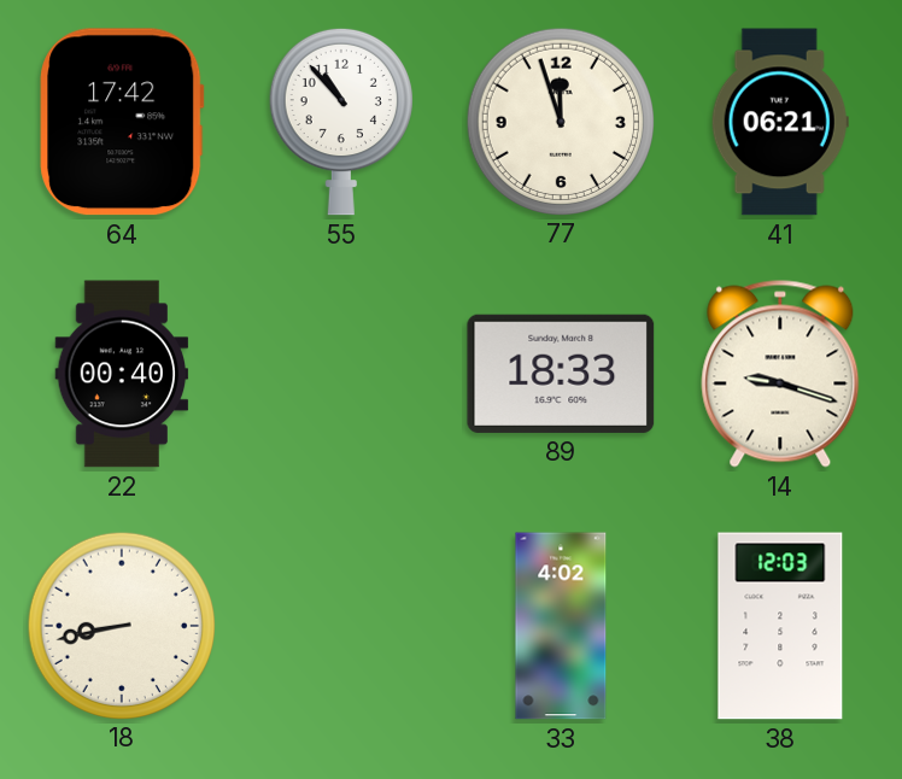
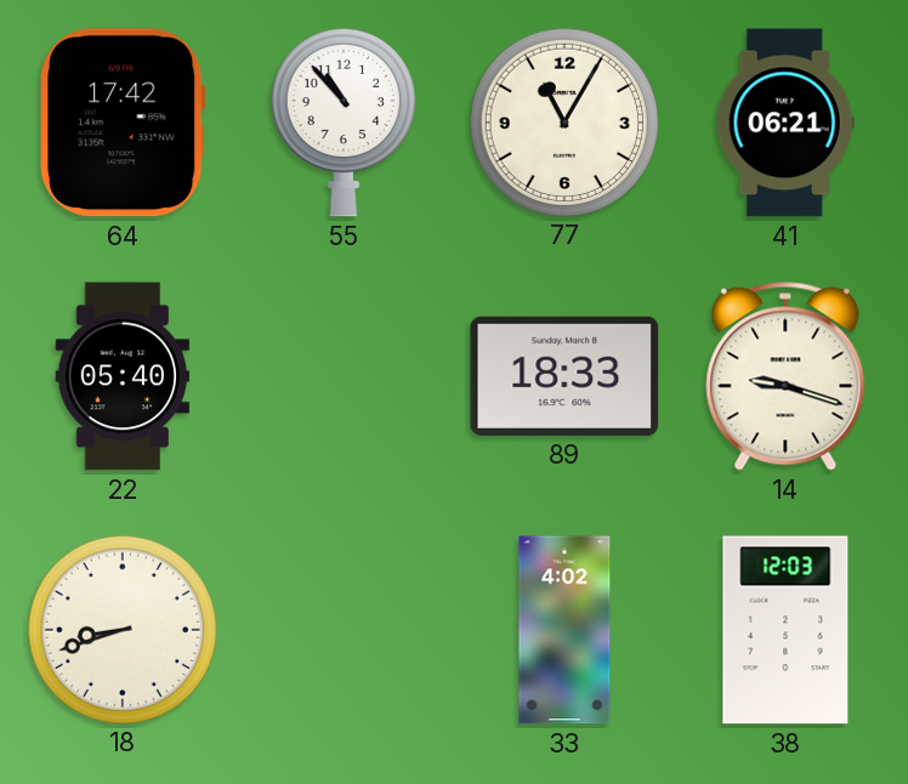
77: 11:57 -> 11:05 (563, 121)
22: 00:40 -> 05:40 (123, 376)
18: 8:43 -> 8:42 (121, 629)
